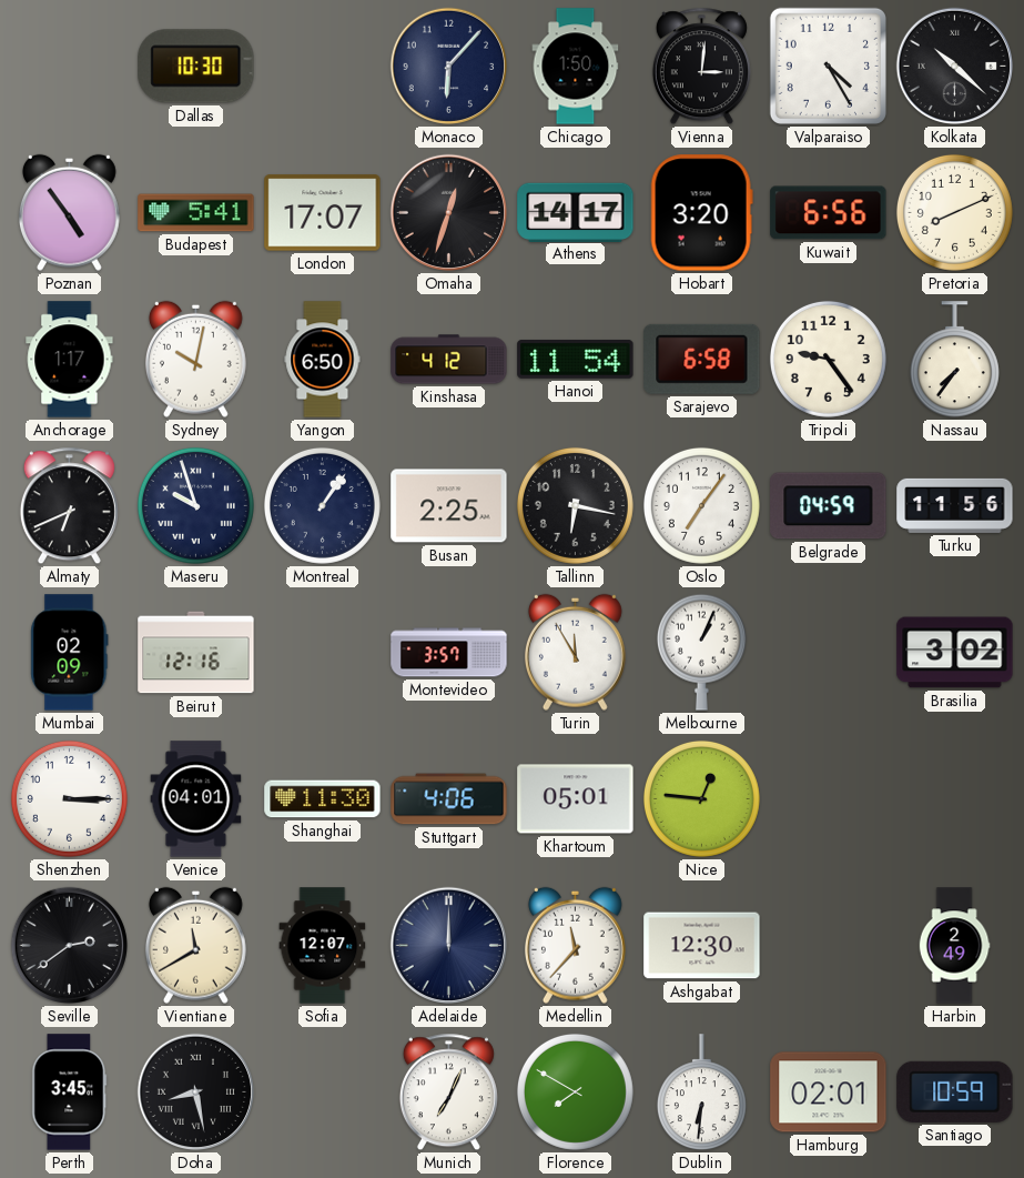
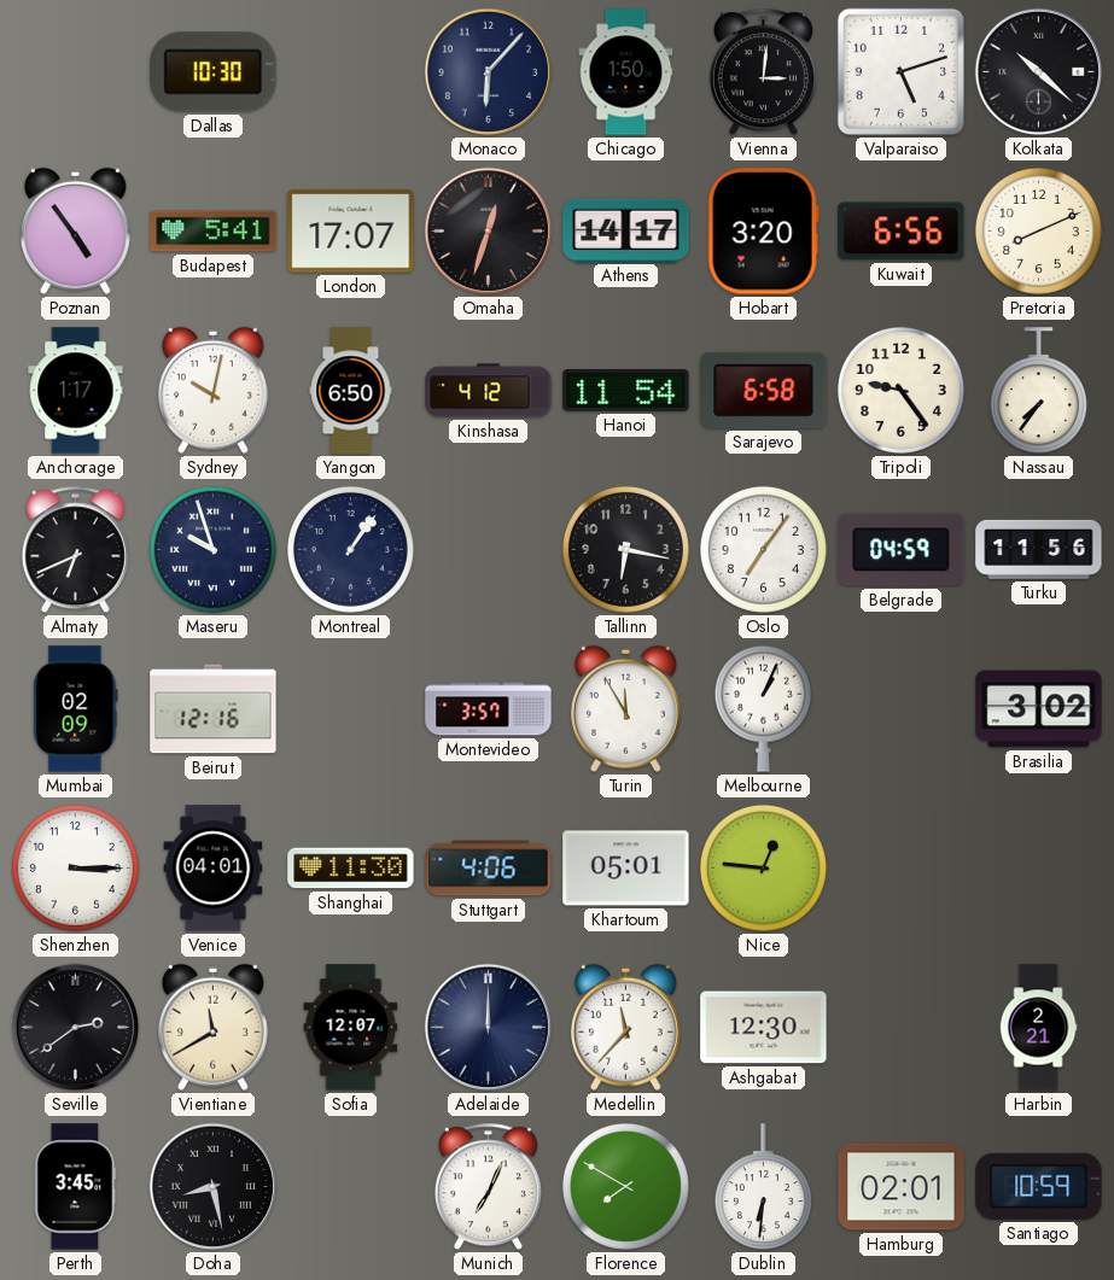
Valparaiso: 4:25 -> 5:12 (900, 71)
Busan: 2:25 -> none (449, 506)
Harbin: 2:49 -> 2:21 (1038, 1028)
